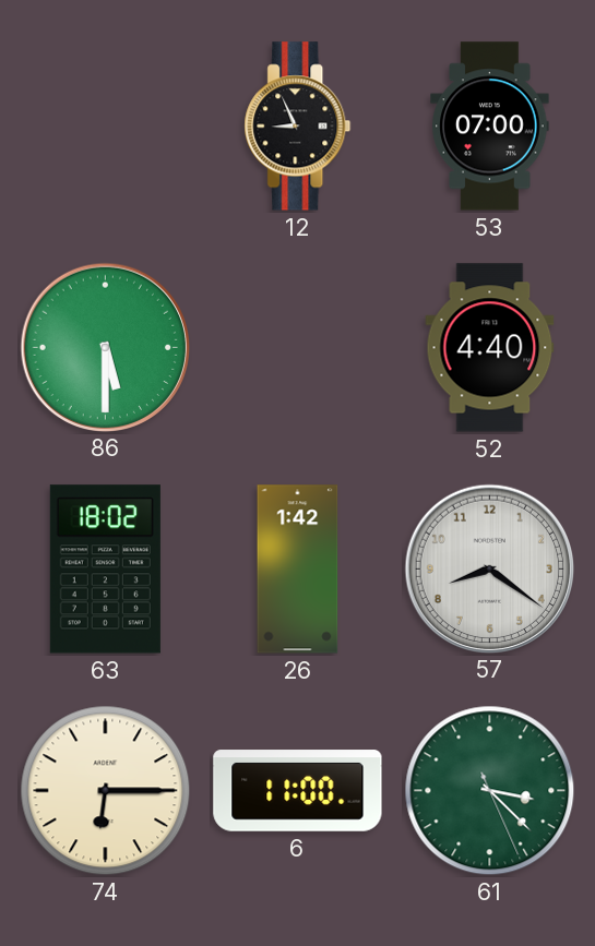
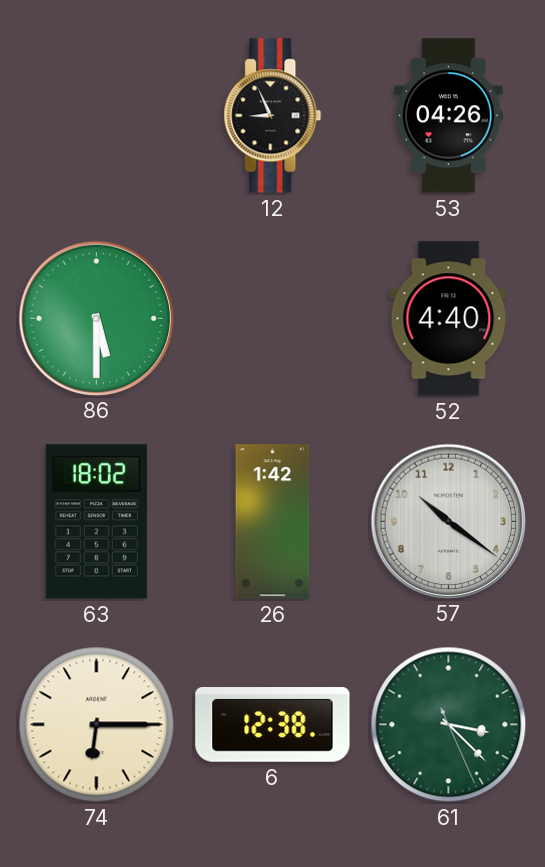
53: 07:00 -> 04:26 (449, 116)
57: 8:21 -> 10:21 (448, 521)
6: 11:00 -> 12:38 (273, 725)
